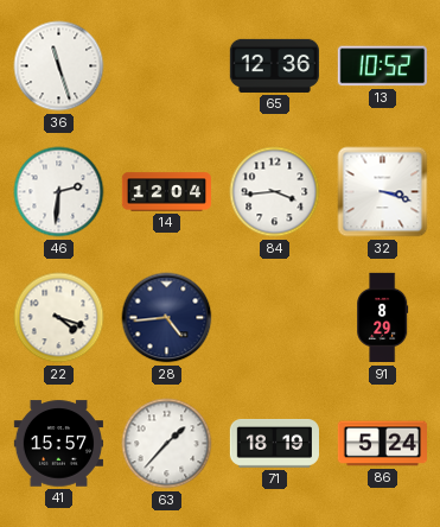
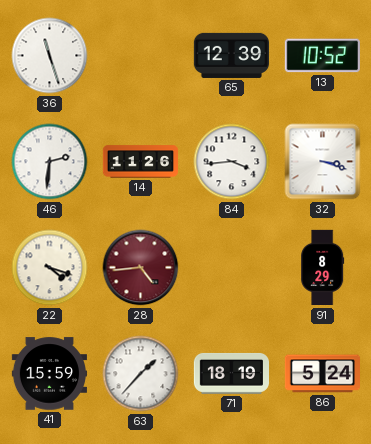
65: 12:36 -> 12:39 (231, 55)
14: 12:04 -> 11:26 (140, 162)
28 dial: navy -> burgundy (141, 268)
41: 15:57 -> 15:59 (49, 374)
